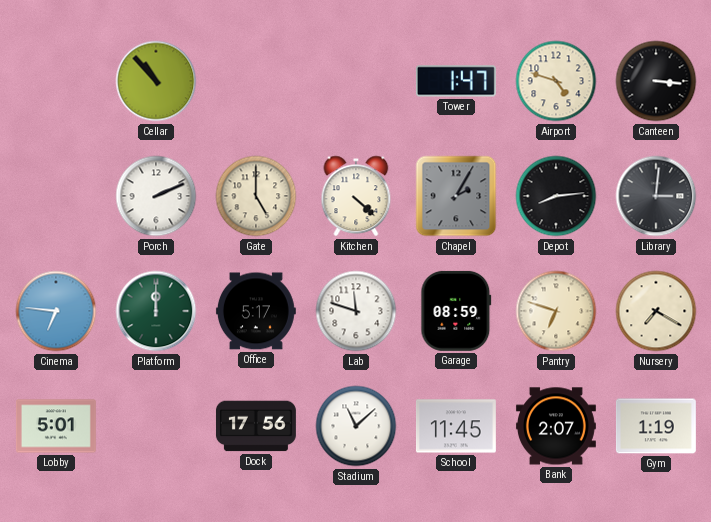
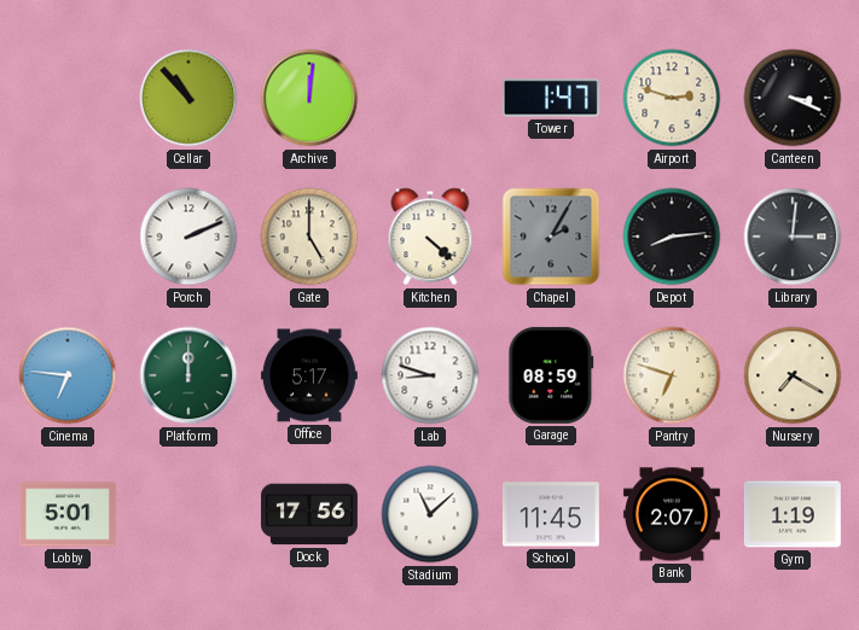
Archive: none -> 12:01 (309, 98)
Airport: 4:48 -> 2:48 (672, 98)
Canteen: 3:16 -> 3:19 (793, 98)
Lab: 11:48 -> 8:48 (430, 375)
